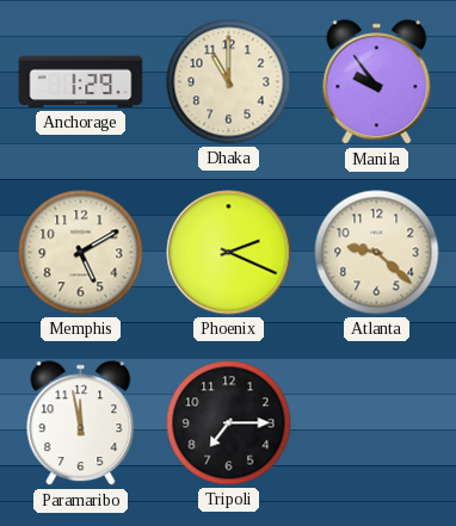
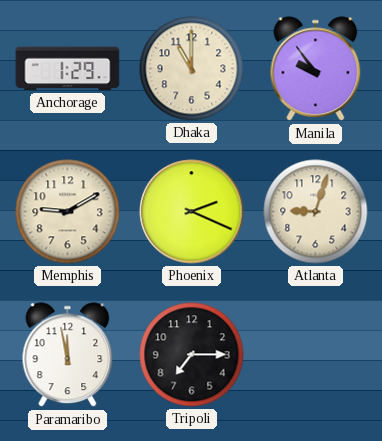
Memphis: 5:10 -> 9:10 (68, 212)
Atlanta: 9:22 -> 9:03 (316, 212)
